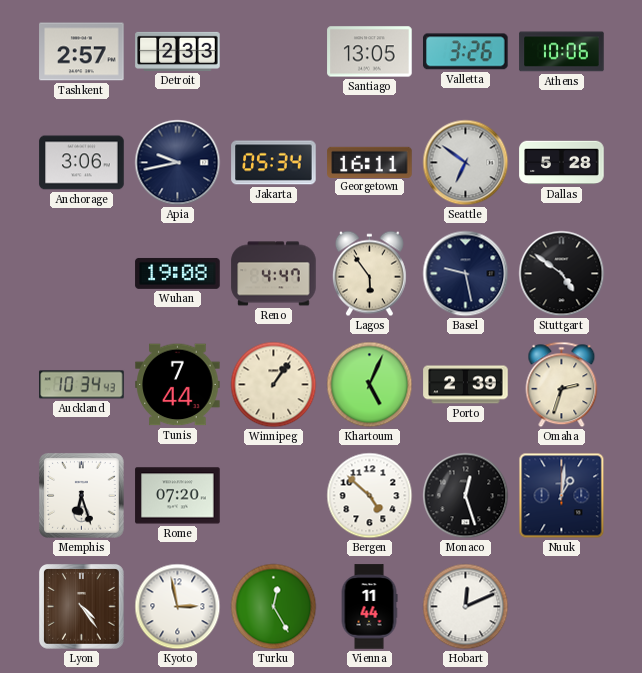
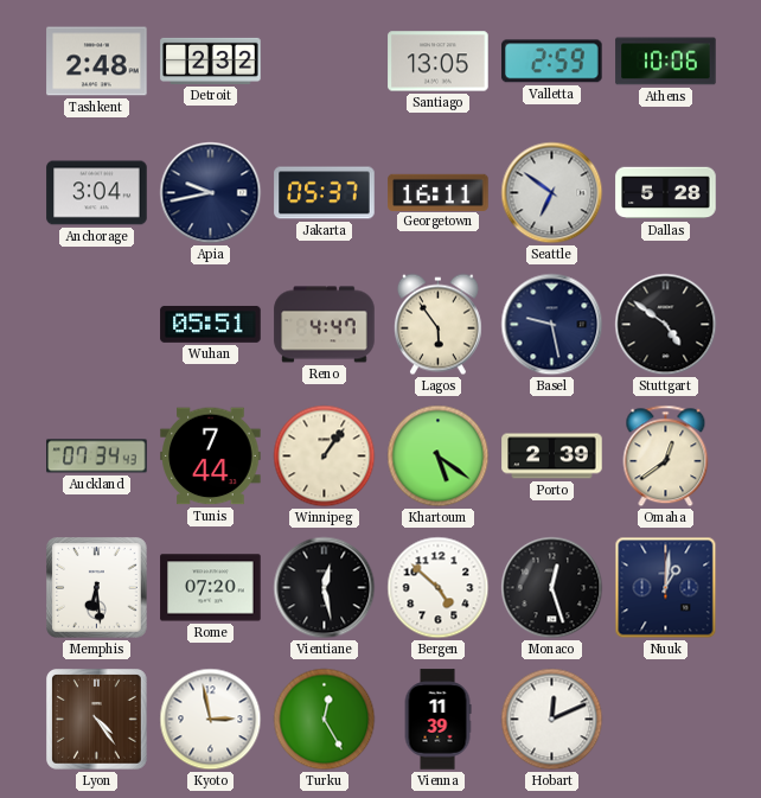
Tashkent: 2:57 -> 2:48 (97, 62)
Detroit: 2:33 -> 2:32 (211, 60)
Valletta: 3:26 -> 2:59 (552, 62)
Anchorage: 3:06 -> 3:04 (97, 193)
Jakarta: 05:34 -> 05:37 (325, 193)
Wuhan: 19:08 -> 05:51 (211, 325)
Auckland: 10:34 -> 07:34 (97, 457)
Khartoum: 5:04 -> 5:21 (439, 457)
Omaha: 2:33 -> 12:39 (666, 457)
Memphis: 6:27 -> 6:29 (97, 588)
Vientiane: none -> 12:28 (325, 588)
Vienna: 11:44 -> 11:39 (437, 720)
